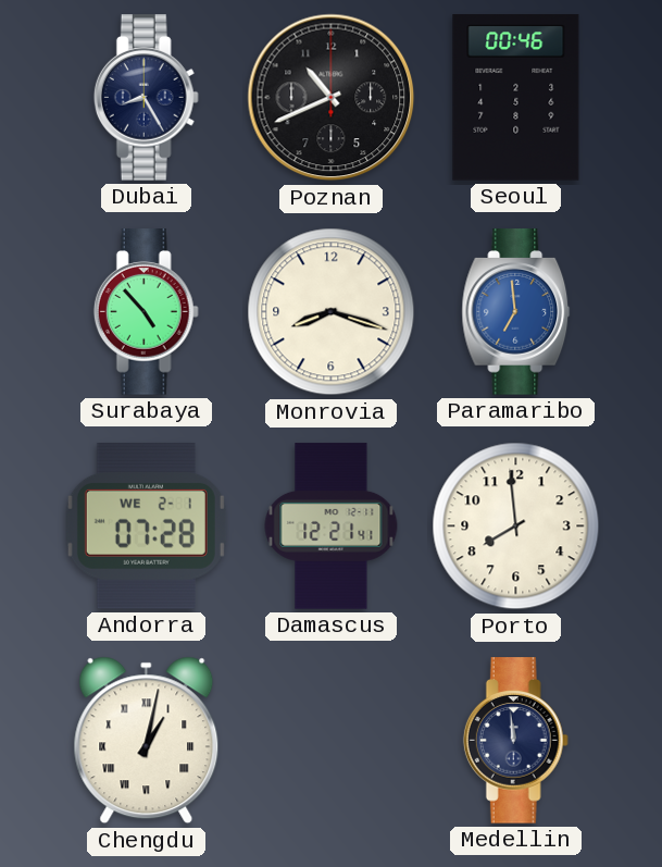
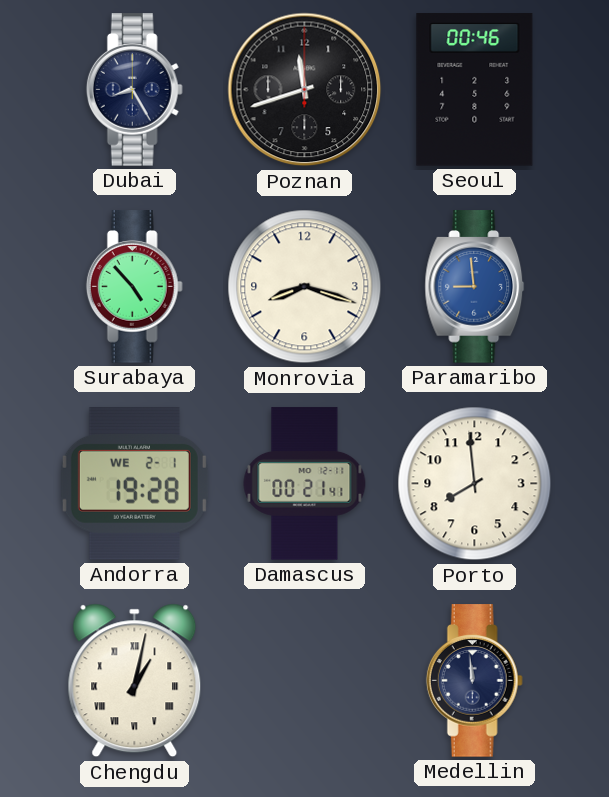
Poznan: 10:41 -> 11:42 (305, 90)
Paramaribo: 6:59 -> 8:59 (475, 287)
Andorra: 07:28 -> 19:28 (134, 484)
Damascus: 12:21 -> 00:21 (305, 484)
